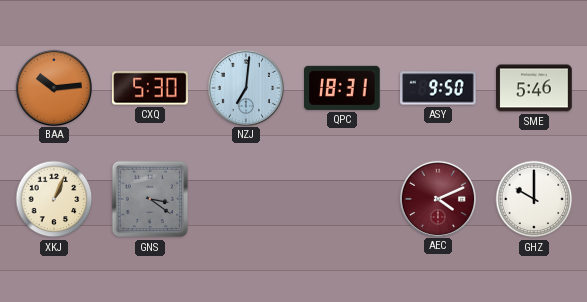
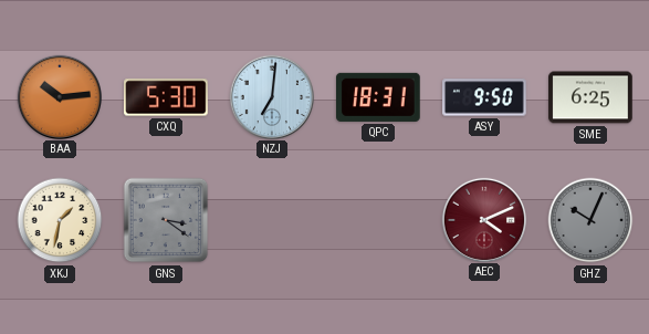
SME: 5:46 -> 6:25 (590, 97)
XKJ: 1:04 -> 1:32 (60, 220)
GHZ: 10:00 -> 10:04 (590, 220)
GHZ dial: white -> grey (590, 220)
